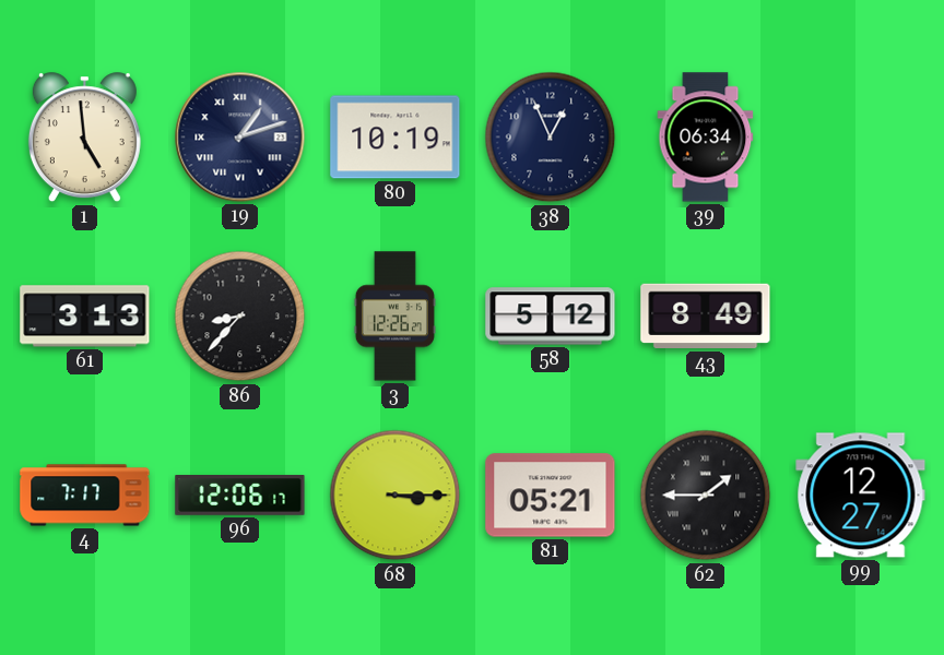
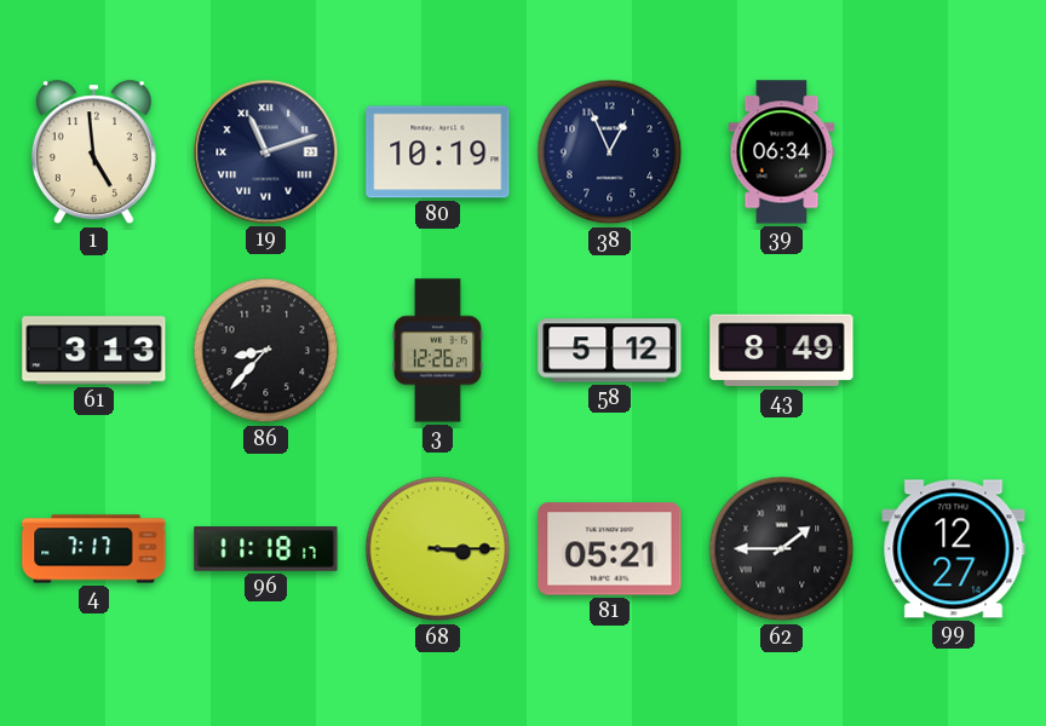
19: 1:12 -> 11:12 (266, 152)
96: 12:06 -> 11:18 (266, 549)
